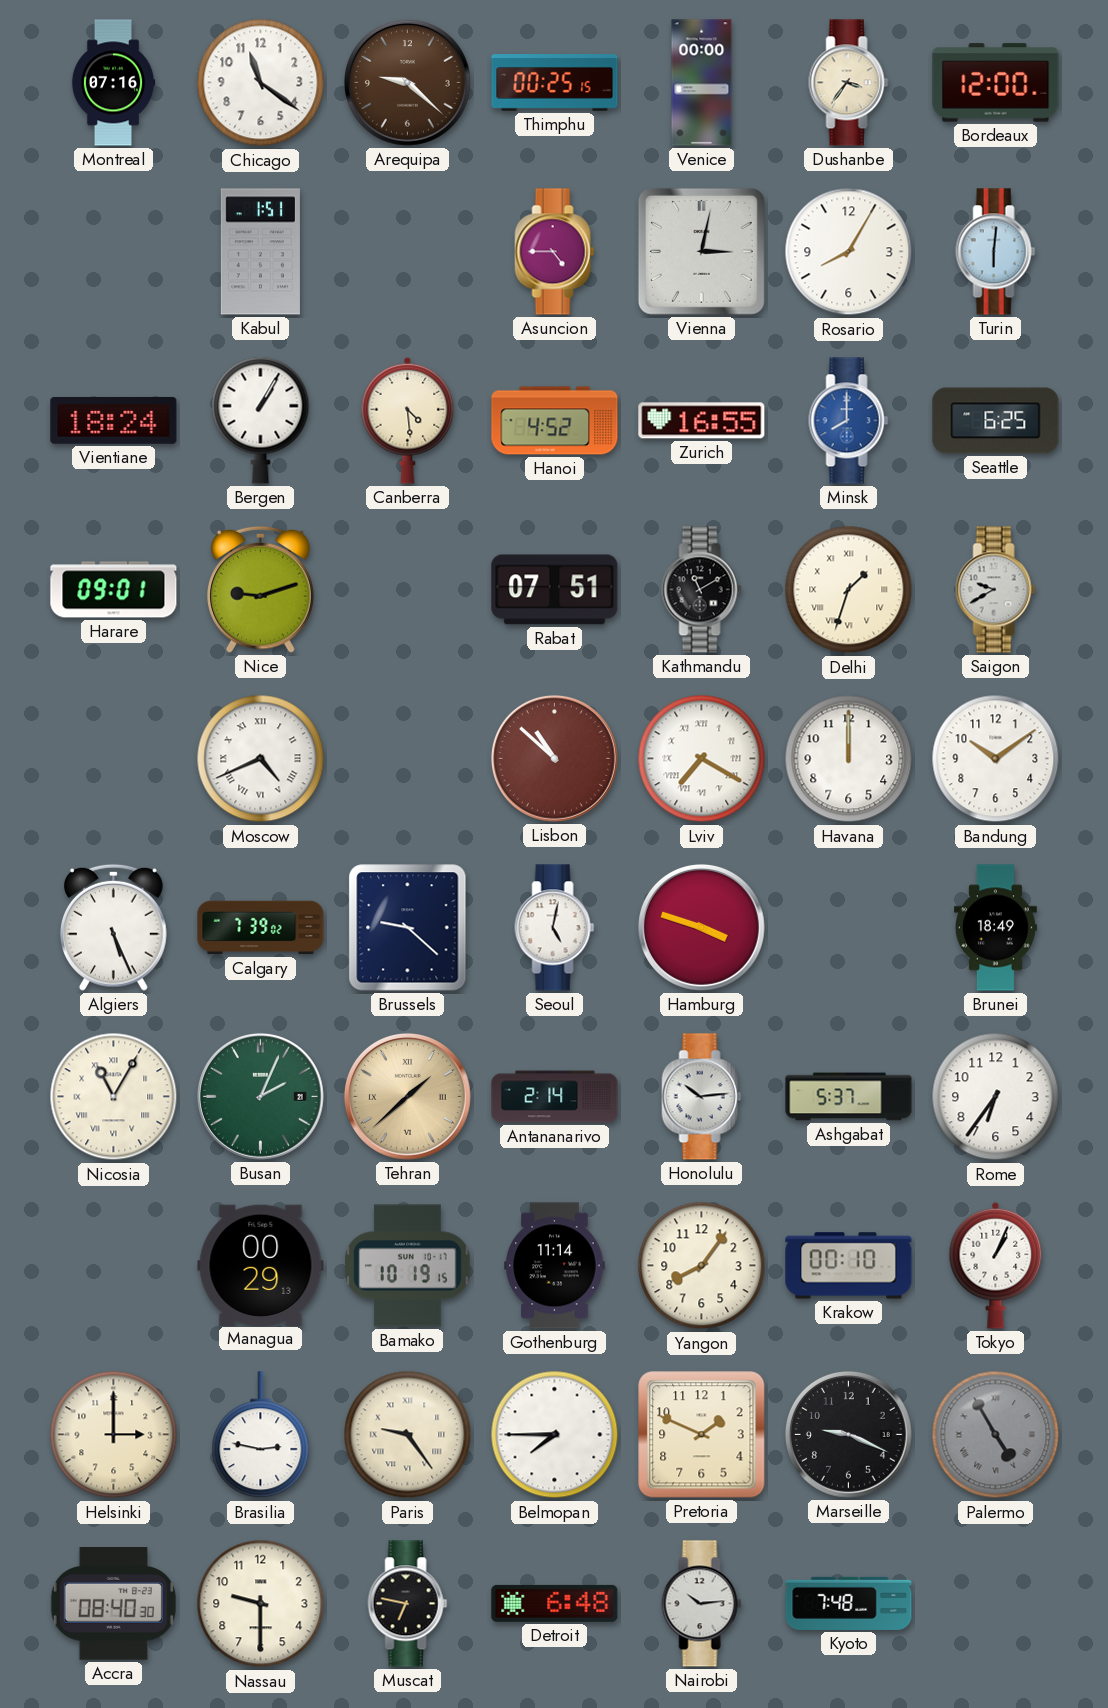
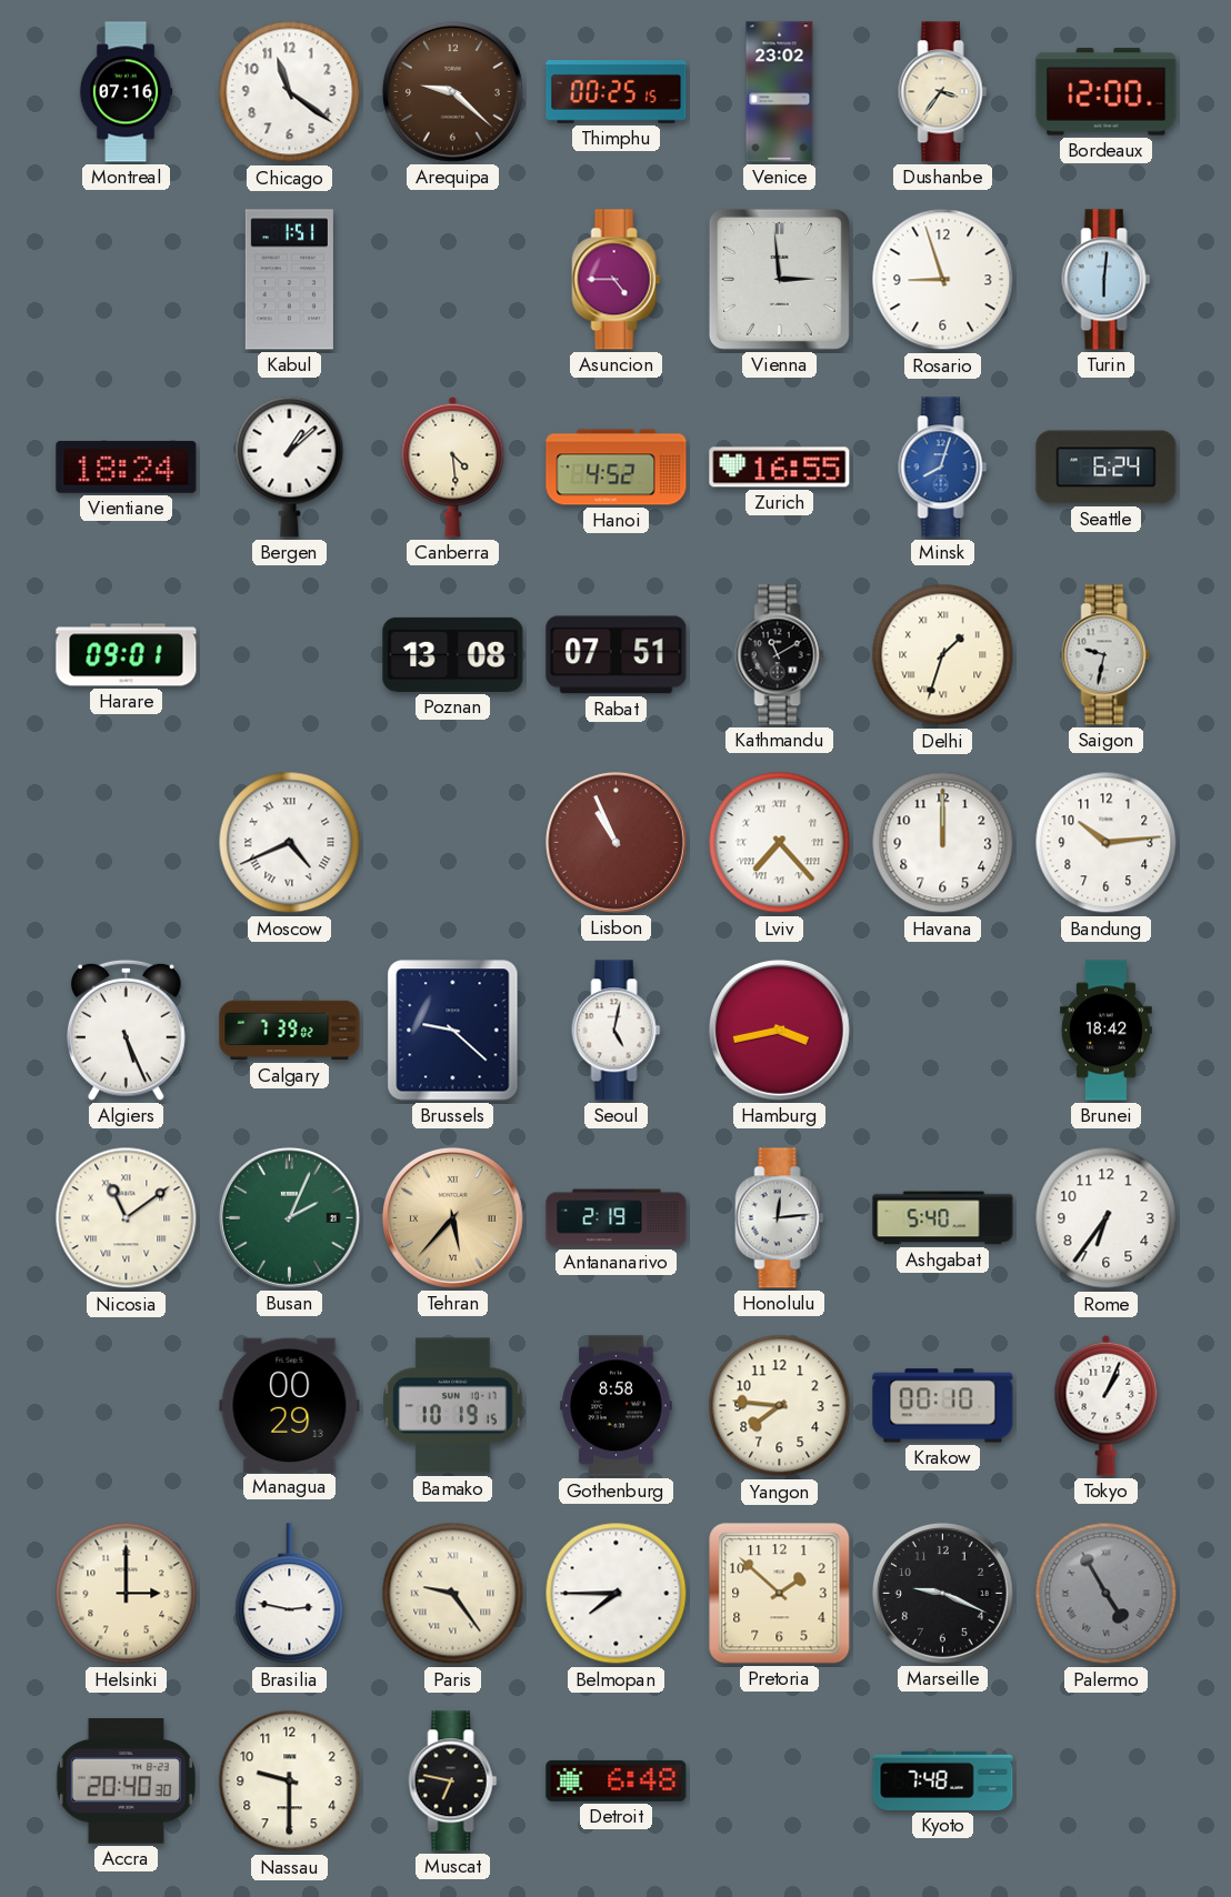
Venice: 00:00 -> 23:02 (780, 92)
Vienna: 3:02 -> 2:59 (779, 279)
Rosario: 8:05 -> 8:57 (943, 280)
Bergen: 1:05 -> 1:08 (290, 466)
Minsk: 8:00 -> 8:03 (943, 468)
Seattle: 6:25 -> 6:24 (1107, 468)
Nice: 9:12 -> none (260, 589)
Poznan: none -> 13:08 (453, 654)
Saigon: 9:40 -> 9:32 (1107, 655)
Lisbon: 10:52 -> 10:56 (615, 842)
Lviv: 7:20 -> 7:23 (780, 843)
Bandung: 10:09 -> 10:14 (1107, 843)
Hamburg: 3:48 -> 3:43 (779, 1030)
Brunei: 18:49 -> 18:42 (1105, 1031)
Nicosia: 11:05 -> 11:09 (127, 1218)
Tehran: 1:38 -> 5:37 (452, 1217)
Antananarivo: 2:14 -> 2:19 (617, 1218)
Honolulu: 10:14 -> 12:14 (780, 1218)
Ashgabat: 5:37 -> 5:40 (943, 1218)
Gothenburg: 11:14 -> 8:58 (617, 1406)
Yangon: 8:06 -> 7:46 (780, 1406)
Pretoria: 1:49 -> 1:52 (780, 1594)
Accra: 08:40 -> 20:40 (126, 1781)
Nairobi: 10:14 -> none (702, 1604)
